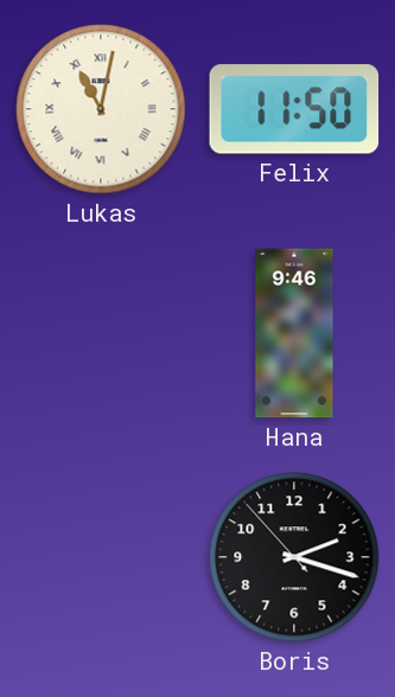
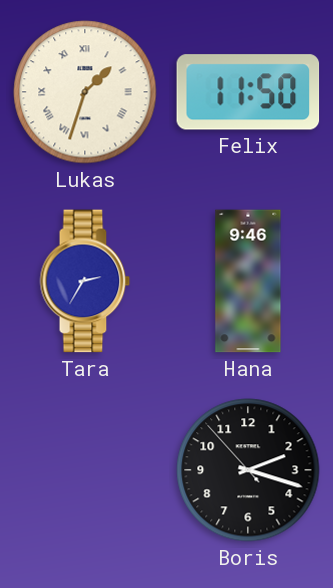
Lukas: 11:02 -> 1:33 (85, 92)
Tara: none -> 2:35 (85, 281)
